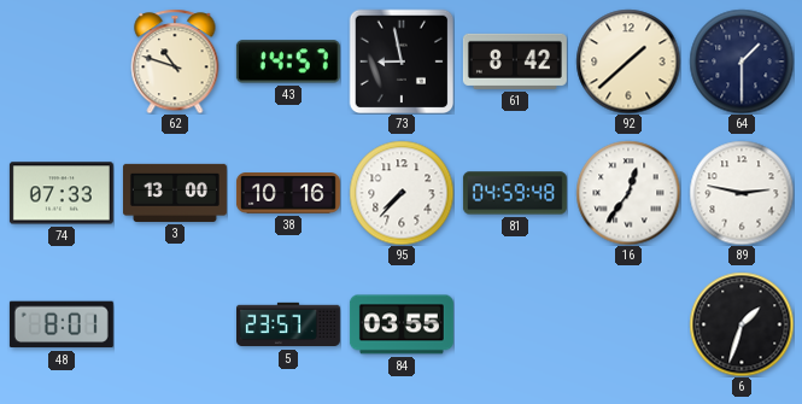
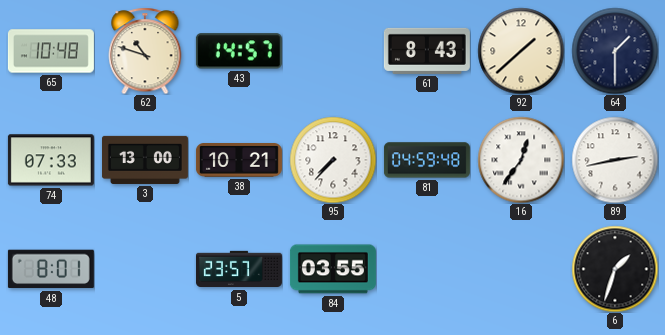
65: none -> 10:48 (51, 51)
73: 8:58 -> none (402, 62)
61: 8:42 -> 8:43 (427, 51)
38: 10:16 -> 10:21 (239, 161)
89: 2:47 -> 2:43 (615, 160)
